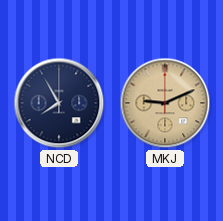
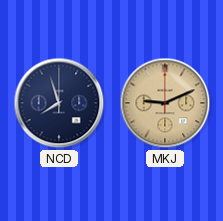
NCD: 7:55 -> 7:57 (59, 103)
